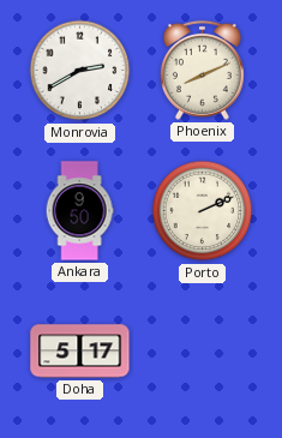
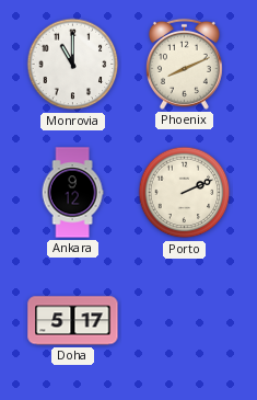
Monrovia: 2:40 -> 11:00 (73, 65)
Ankara: 9:50 -> 9:12 (72, 193)
